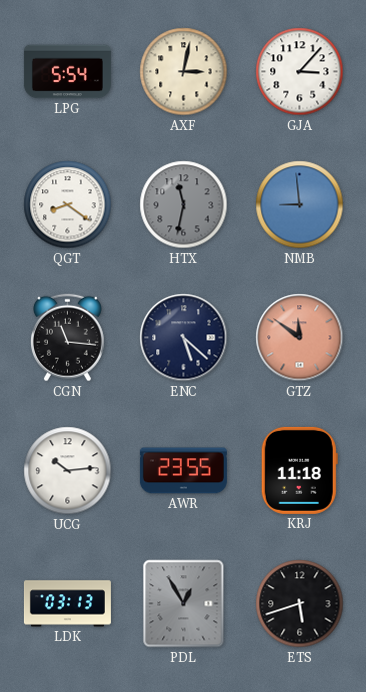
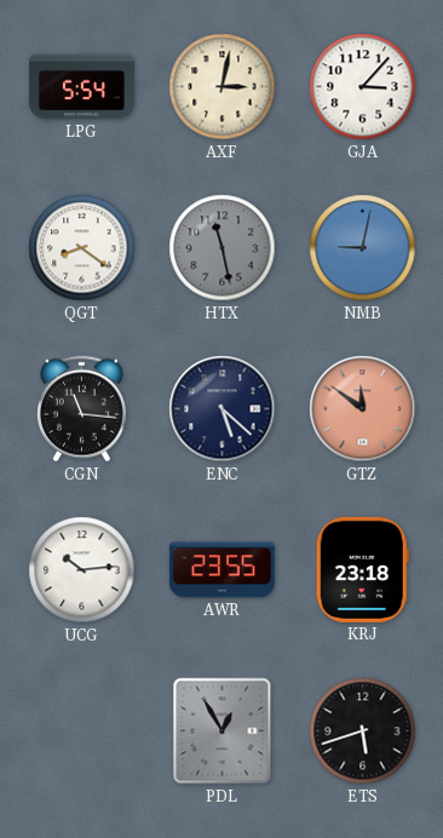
HTX: 11:32 -> 11:28 (223, 248)
NMB: 8:59 -> 9:02 (363, 248)
KRJ: 11:18 -> 23:18 (362, 569)
LDK: 03:13 -> none (67, 604)
